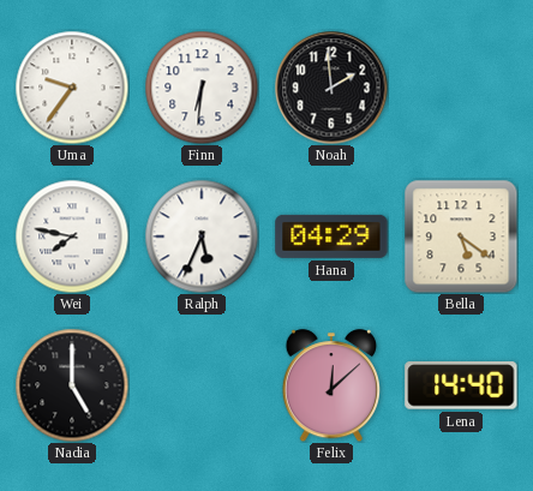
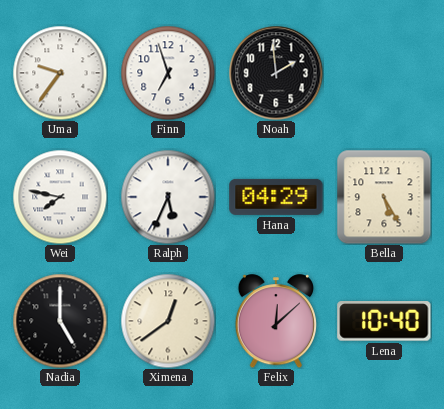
Finn: 6:31 -> 6:57 (168, 73)
Bella: 5:21 -> 5:25 (384, 197)
Ximena: none -> 12:39 (168, 321)
Lena: 14:40 -> 10:40 (384, 321)
